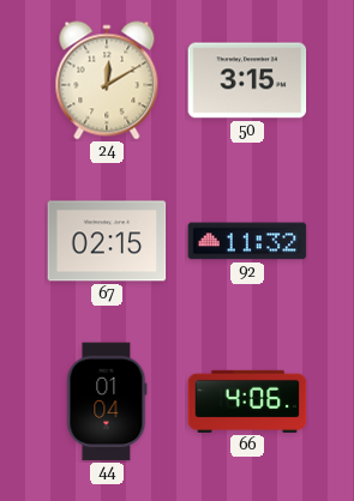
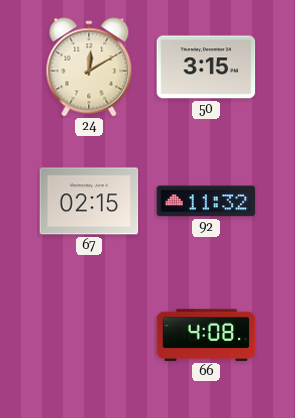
44: 01:04 -> none (107, 402)
66: 4:06 -> 4:08 (206, 335)
